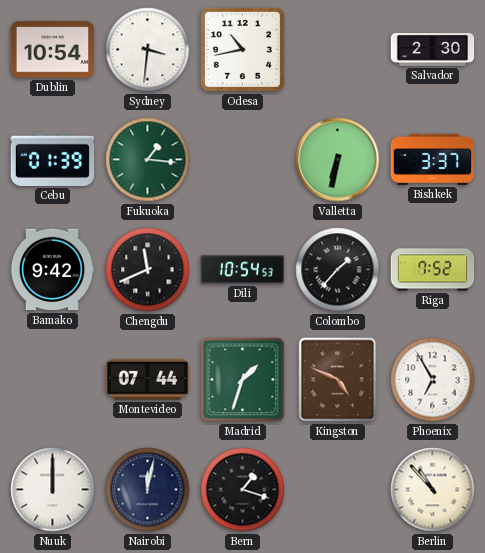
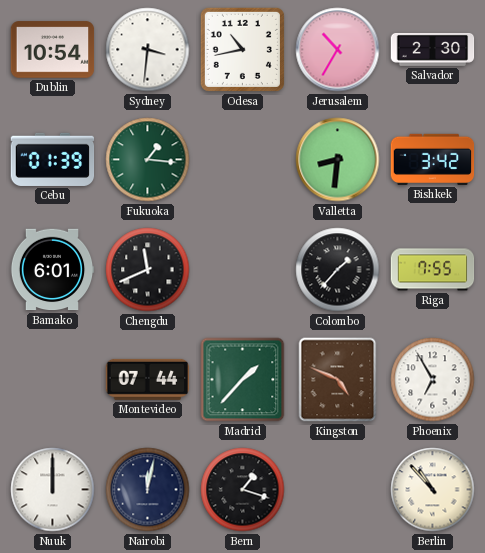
Jerusalem: none -> 10:35 (338, 50)
Valletta: 6:32 -> 8:31 (338, 160)
Bishkek: 3:37 -> 3:42 (433, 159)
Bamako: 9:42 -> 6:01 (52, 270)
Dili: 10:54 -> none (243, 270)
Riga: 7:52 -> 7:55 (433, 270)
Madrid: 1:33 -> 1:37 (243, 380)
